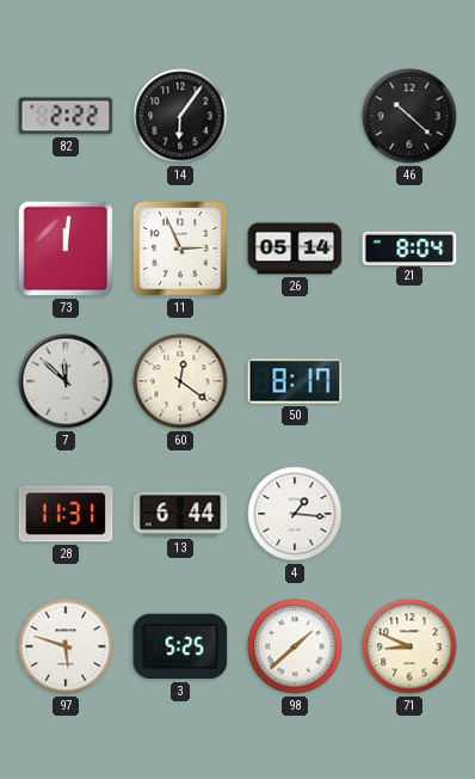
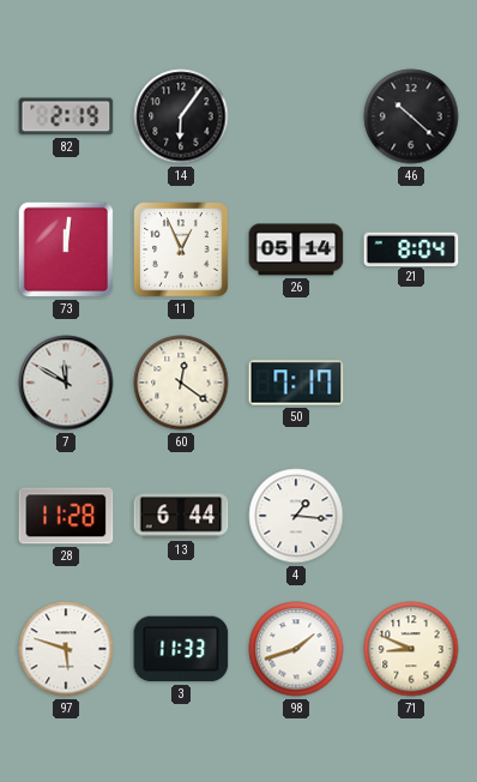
82: 2:22 -> 2:19 (66, 116)
11: 2:56 -> 12:56 (181, 249)
7: 11:52 -> 11:50 (66, 383)
50: 8:17 -> 7:17 (296, 383)
28: 11:31 -> 11:28 (66, 516)
3: 5:25 -> 11:33 (181, 649)
98: 1:38 -> 1:42 (296, 649)
